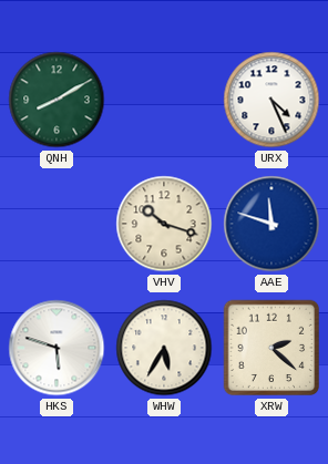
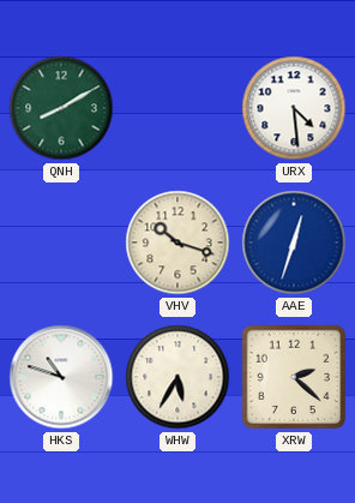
URX: 4:26 -> 4:29 (294, 108)
AAE: 11:48 -> 12:33 (294, 242)
HKS: 5:48 -> 10:48 (61, 377)
